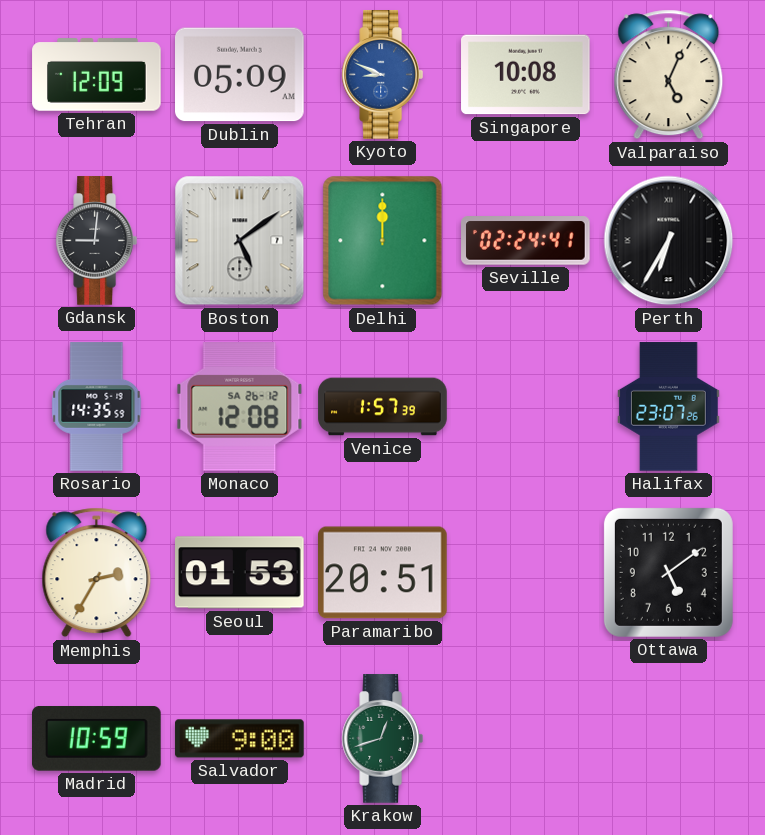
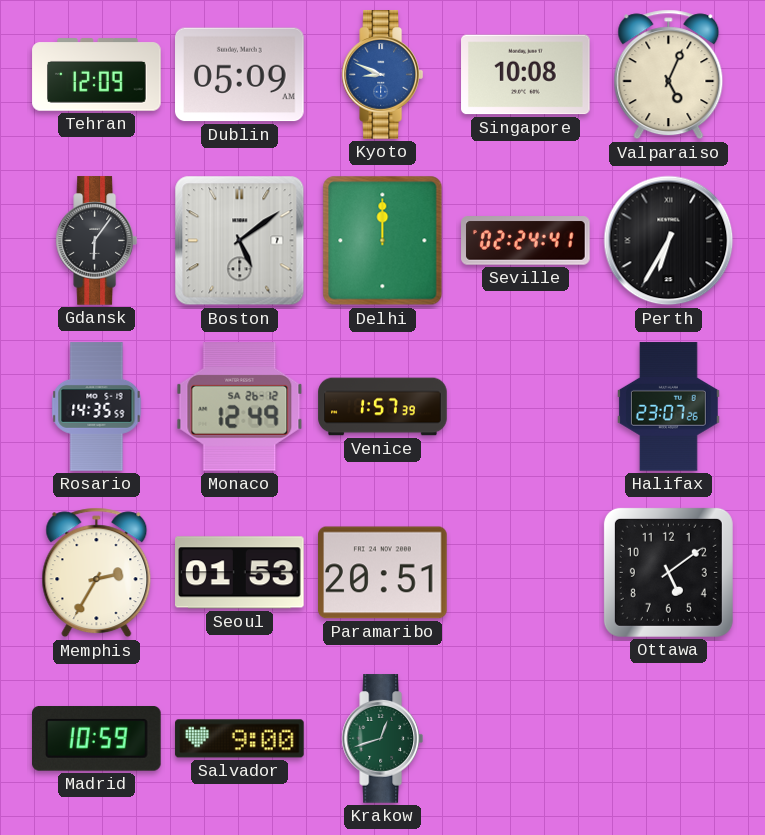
Gdansk: 9:01 -> 6:06 (96, 241)
Monaco: 12:08 -> 12:49 (240, 407)
